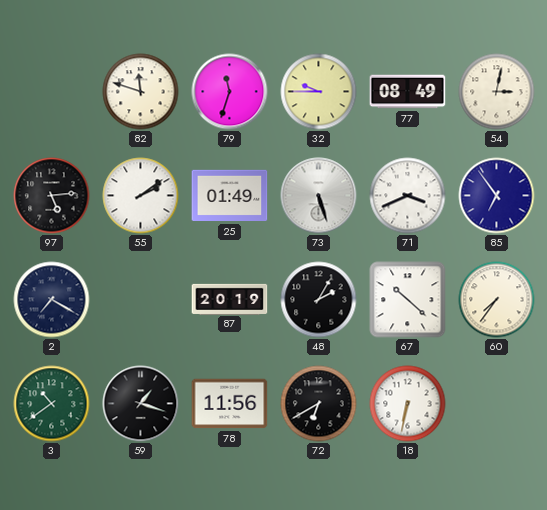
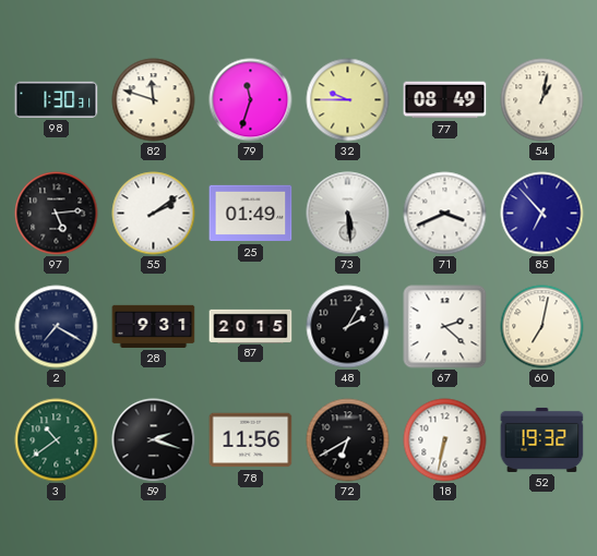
98: none -> 1:30 (57, 99)
54: 3:02 -> 1:02 (542, 100)
73: 5:27 -> 5:29 (348, 214)
85: 6:54 -> 6:53 (542, 214)
28: none -> 9:31 (154, 326)
87: 20:19 -> 20:15 (251, 326)
67: 10:22 -> 2:22 (445, 327)
60: 7:36 -> 7:02 (542, 327)
59: 1:18 -> 2:18 (154, 440)
52: none -> 19:32 (542, 439)
